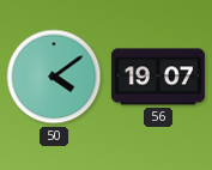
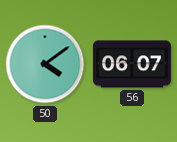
56: 19:07 -> 06:07 (132, 64)
